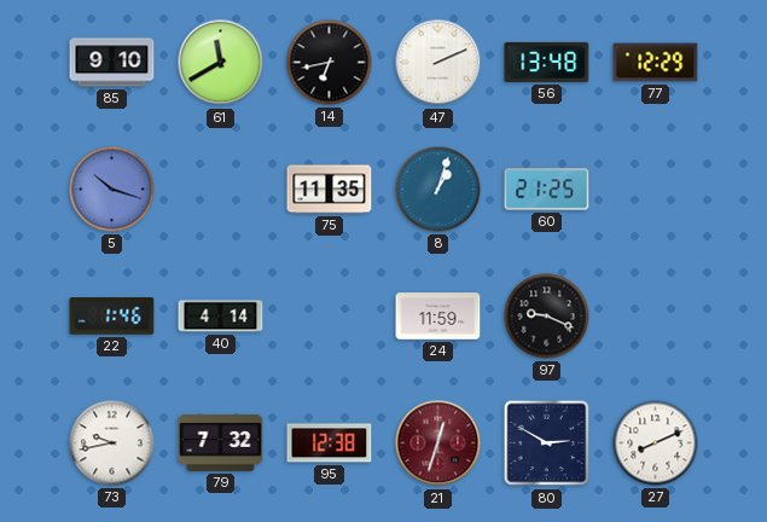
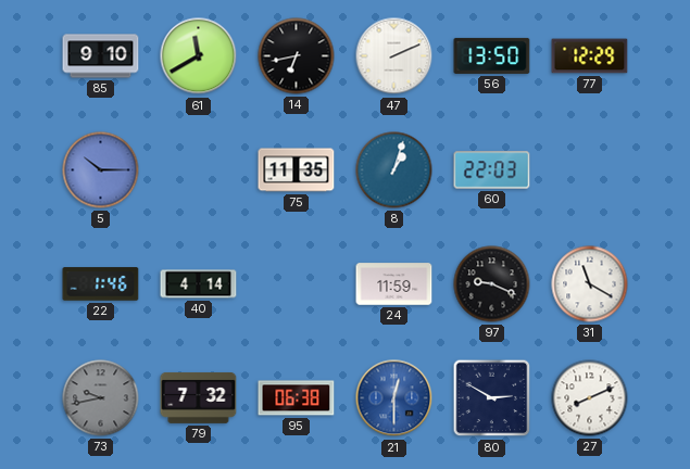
56: 13:48 -> 13:50 (492, 55)
5: 10:18 -> 10:15 (101, 170)
60: 21:25 -> 22:03 (492, 170)
31: none -> 11:20 (590, 284)
73 dial: white -> grey (101, 398)
95: 12:38 -> 06:38 (297, 398)
21: 12:33 -> 12:30 (394, 398)
21 dial: burgundy -> blue (394, 398)
